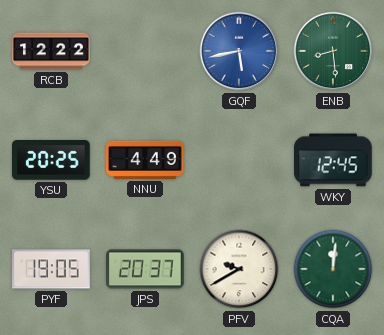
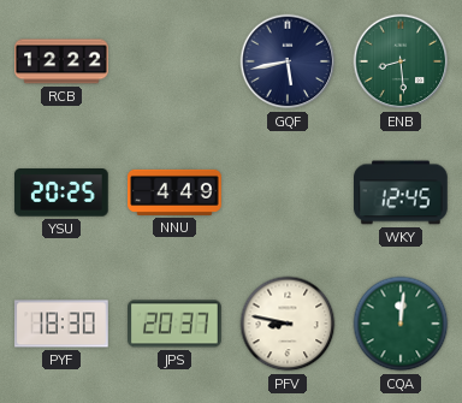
GQF dial: blue -> navy (288, 61)
PYF: 19:05 -> 18:30 (63, 324)
PFV: 9:40 -> 8:47 (288, 324)
